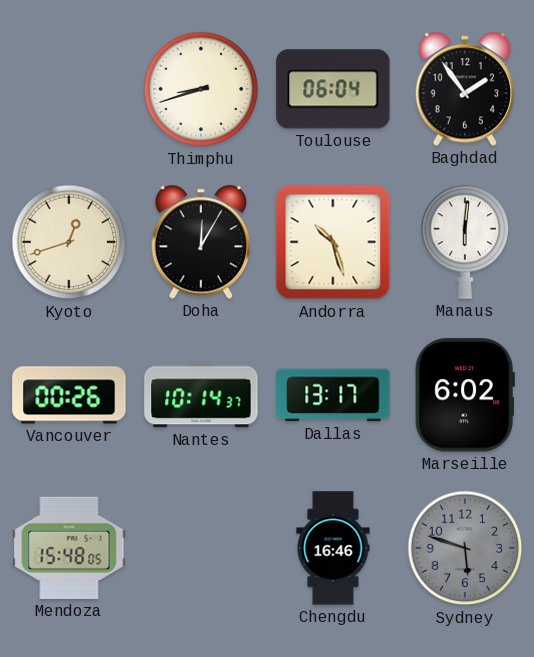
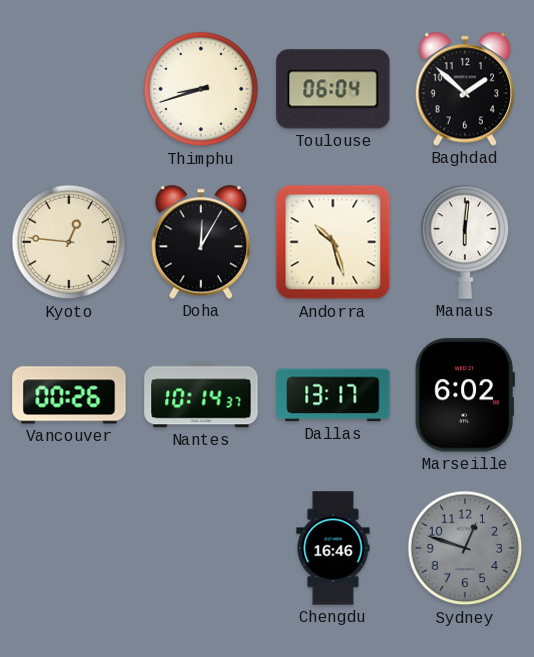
Baghdad: 1:54 -> 1:52 (465, 89)
Kyoto: 12:42 -> 12:46 (69, 242)
Mendoza: 15:48 -> none (69, 548)
Sydney: 5:48 -> 12:48 (465, 548)
